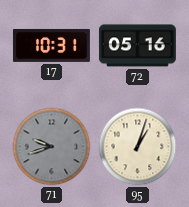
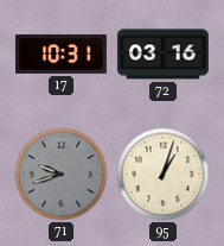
72: 05:16 -> 03:16 (162, 55)
